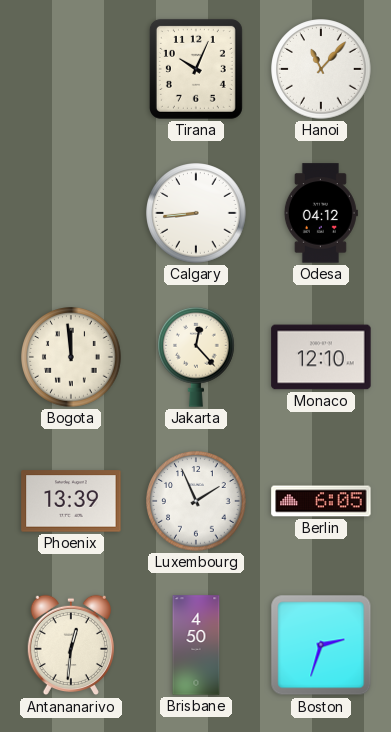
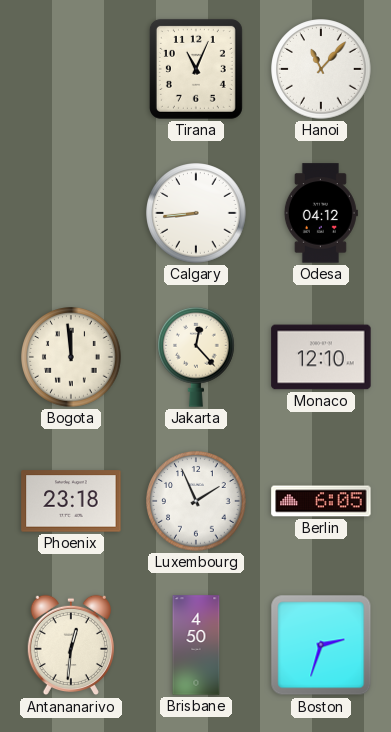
Tirana: 10:04 -> 11:04 (196, 69)
Phoenix: 13:39 -> 23:18 (71, 501)
